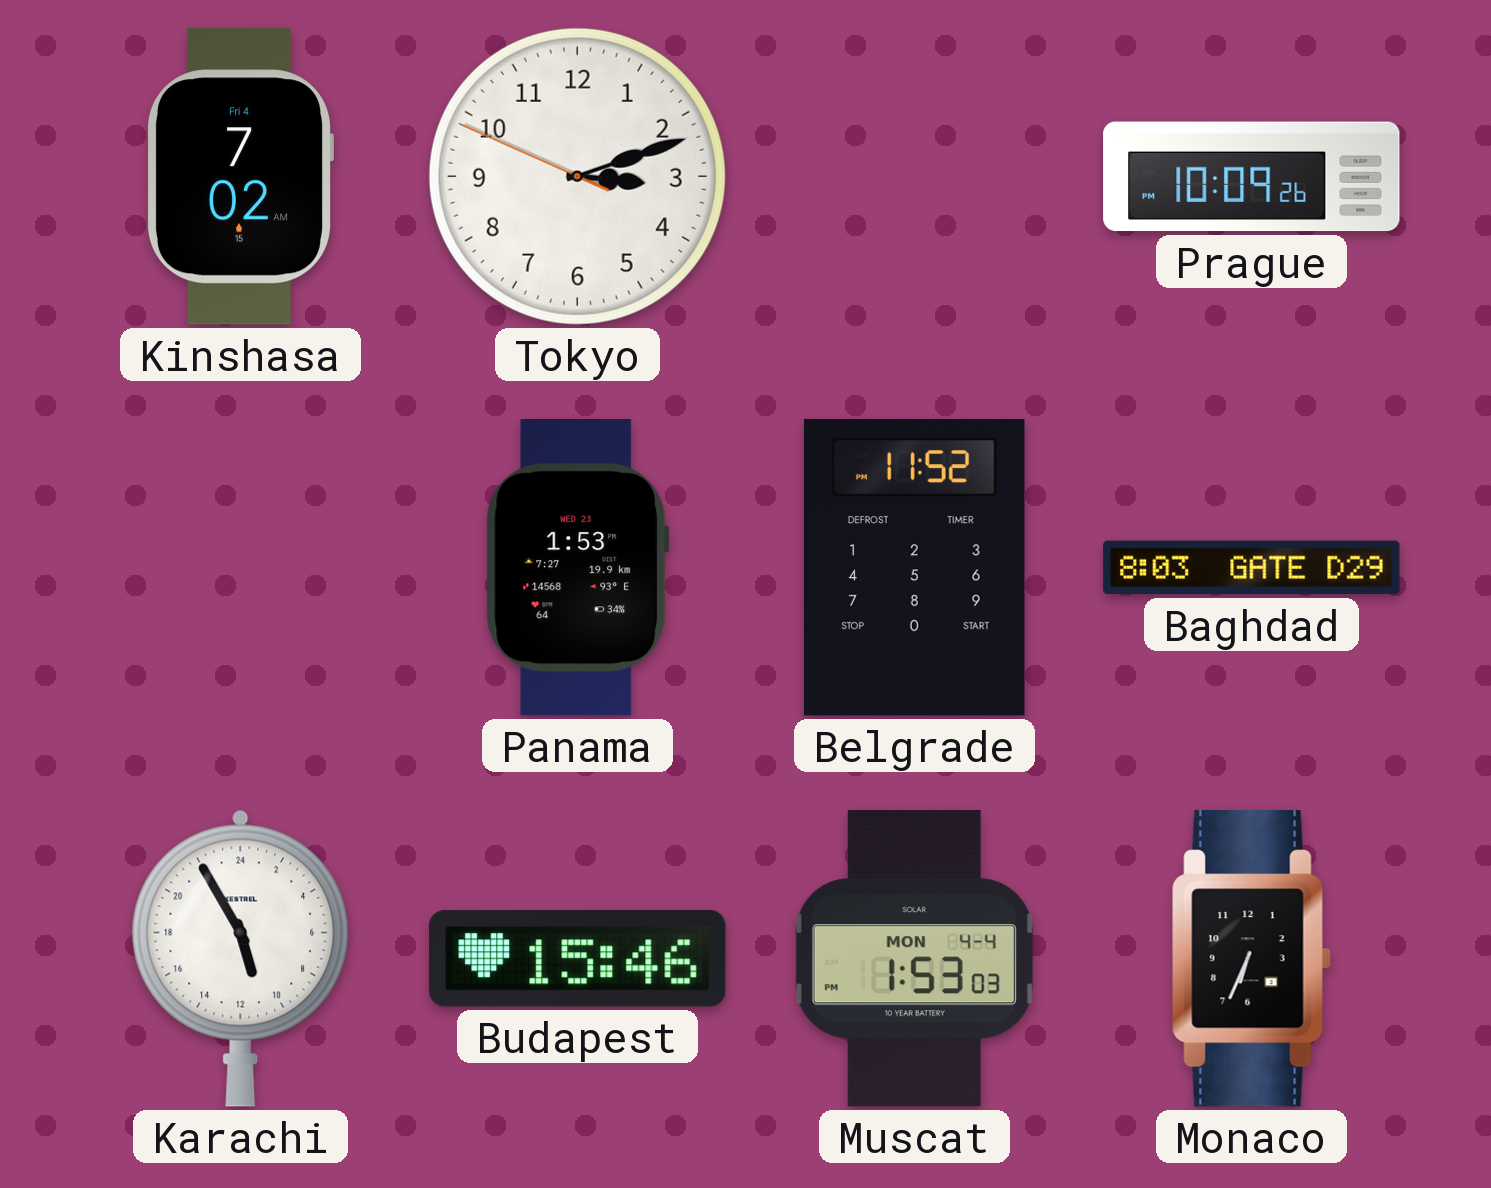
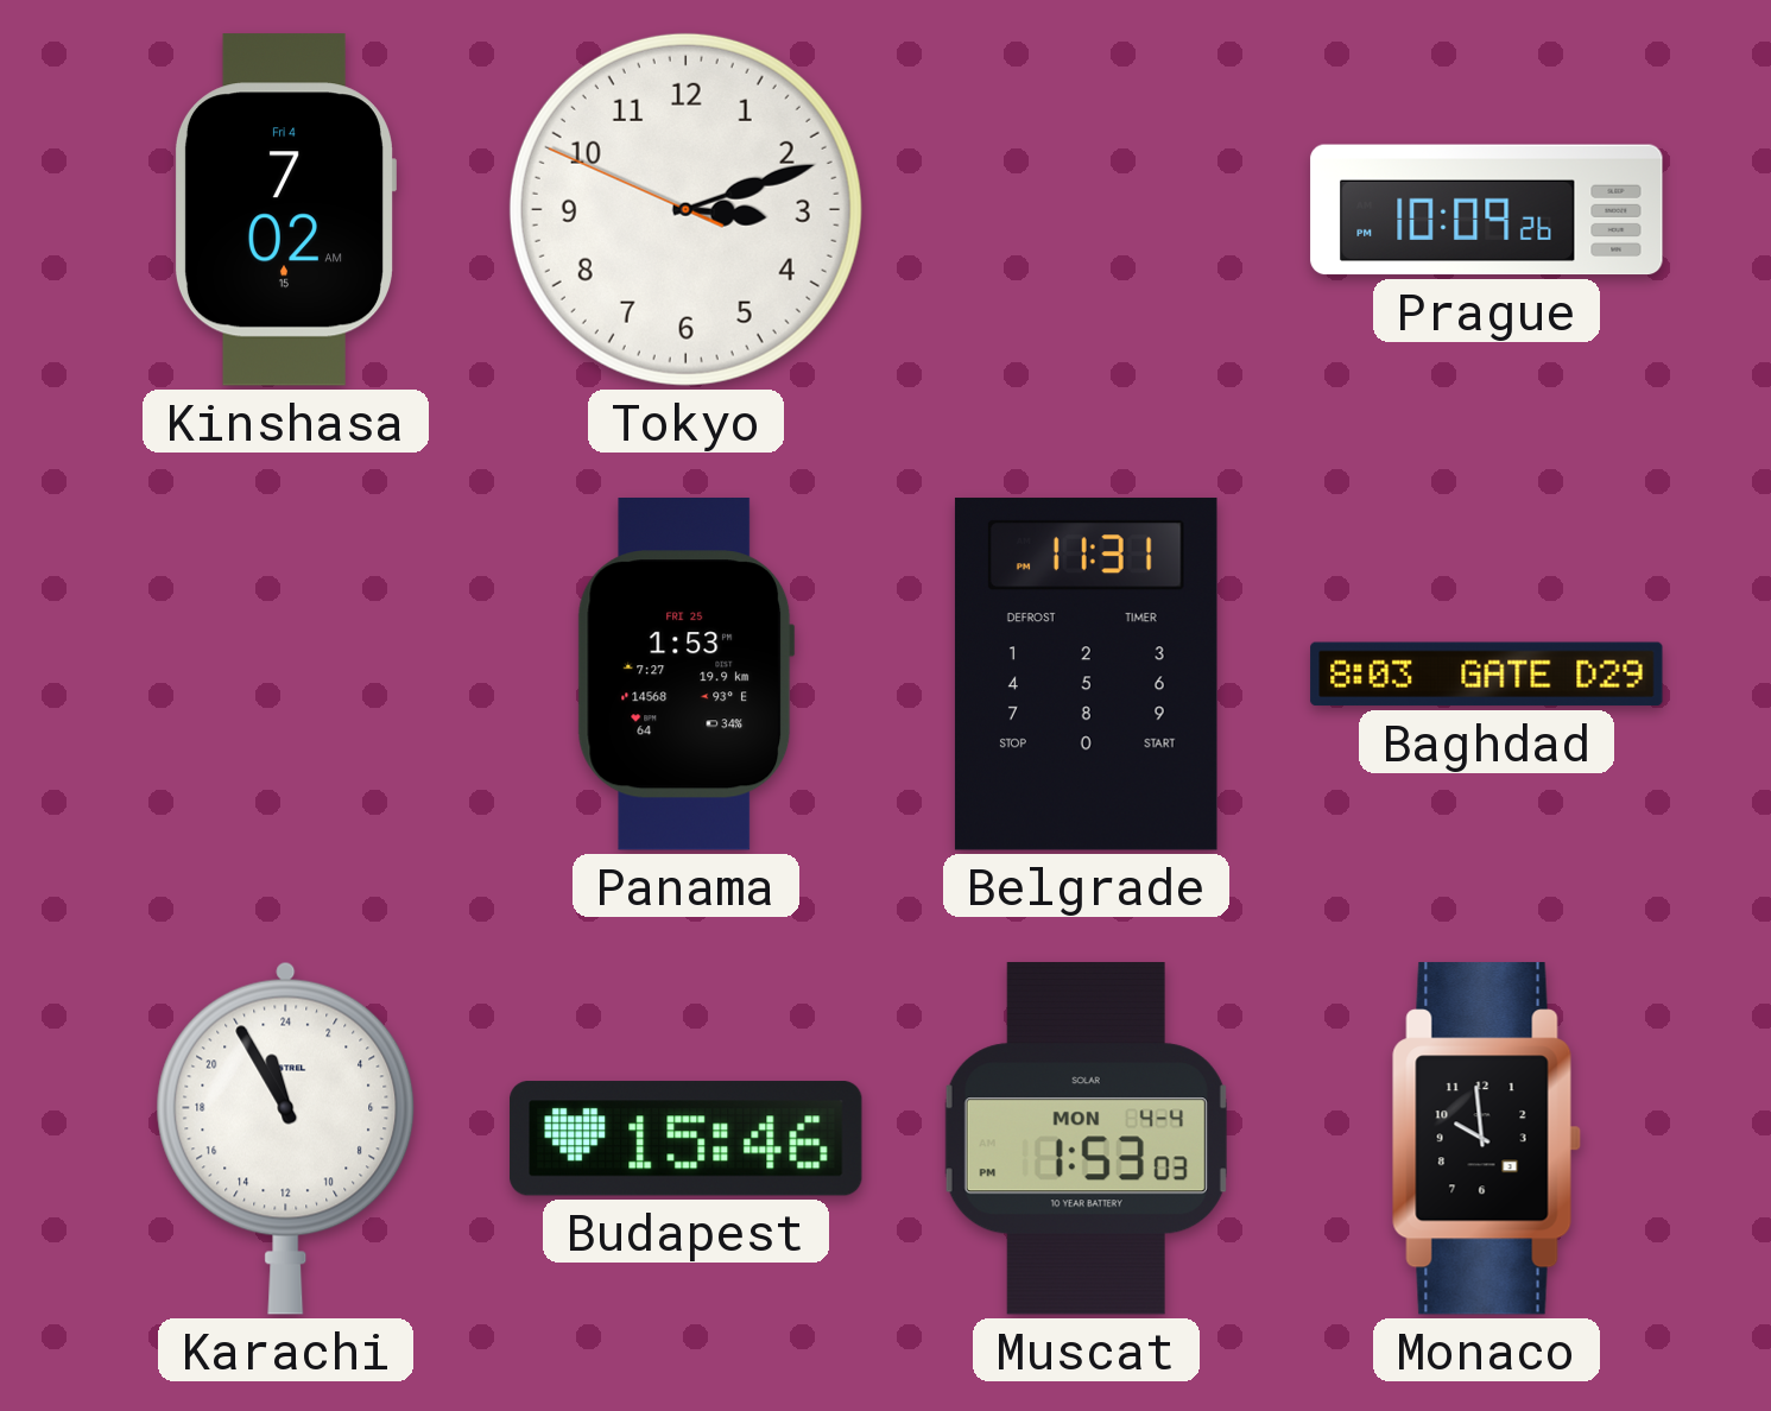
Panama date: WED 23 -> FRI 25 (685, 675)
Belgrade: 11:52 -> 11:31 (1086, 675)
Karachi: 10:55 -> 22:55 (286, 1138)
Monaco: 6:34 -> 9:59 (1486, 1139)
